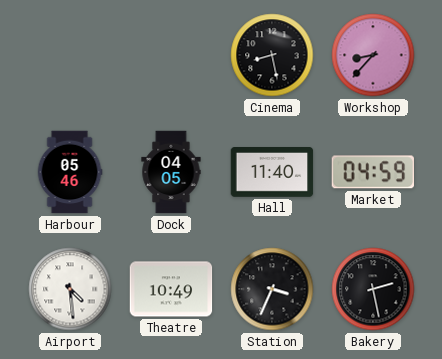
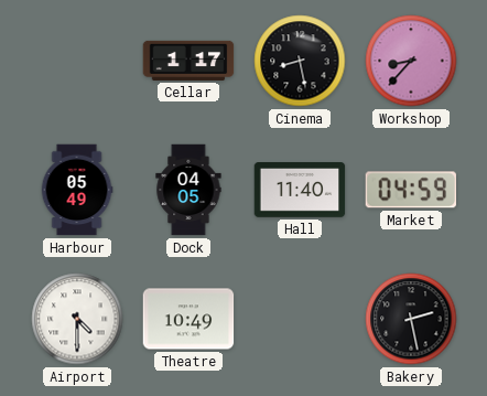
Cellar: none -> 1:17 (188, 61)
Harbour: 05:46 -> 05:49 (77, 190)
Airport: 4:29 -> 4:30 (77, 319)
Station: 3:34 -> none (272, 289)
